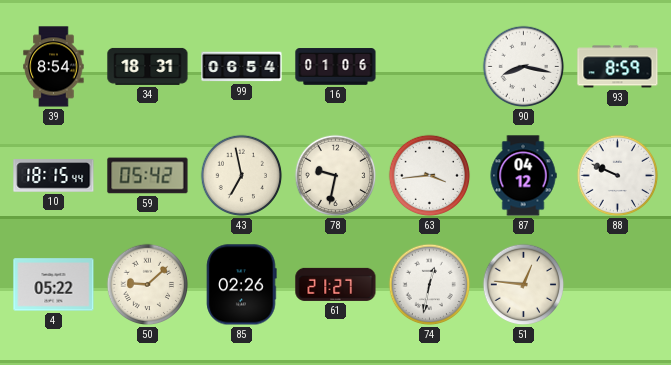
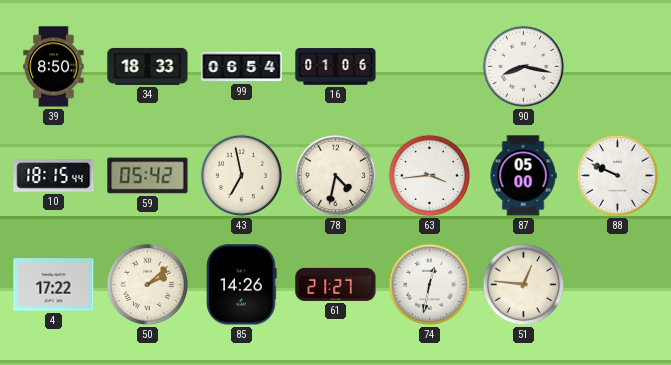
39: 8:54 -> 8:50 (54, 67)
34: 18:31 -> 18:33 (148, 66)
93: 8:59 -> none (618, 67)
78: 9:32 -> 4:32 (336, 176)
87: 04:12 -> 05:00 (523, 176)
4: 05:22 -> 17:22 (54, 285)
50: 9:08 -> 2:08 (148, 285)
85: 02:26 -> 14:26 (241, 285)
